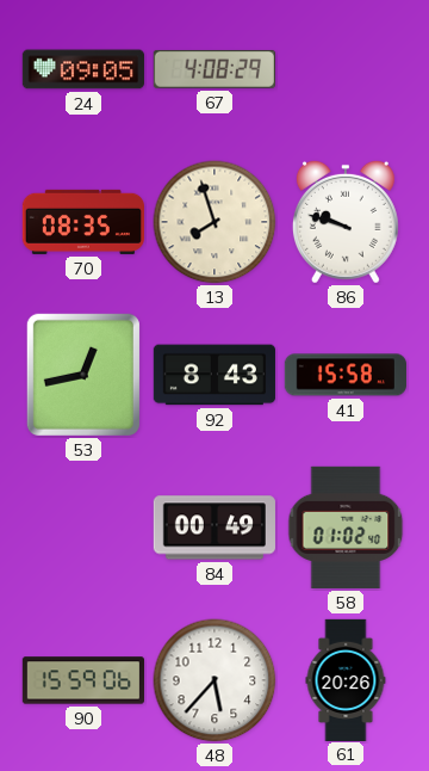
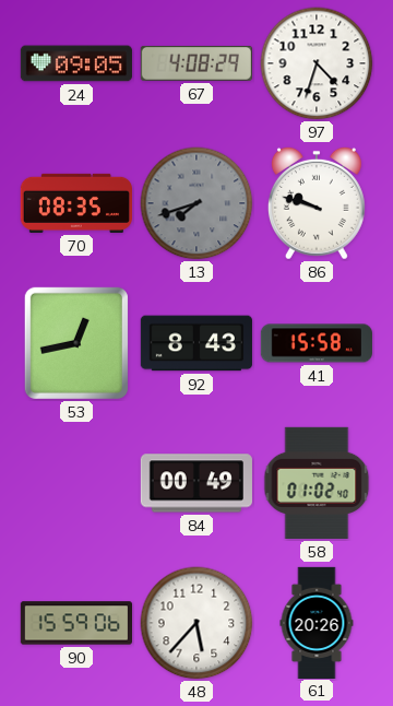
97: none -> 4:33 (317, 63)
13: 7:57 -> 7:42 (196, 203)
13 dial: cream -> grey (196, 203)
